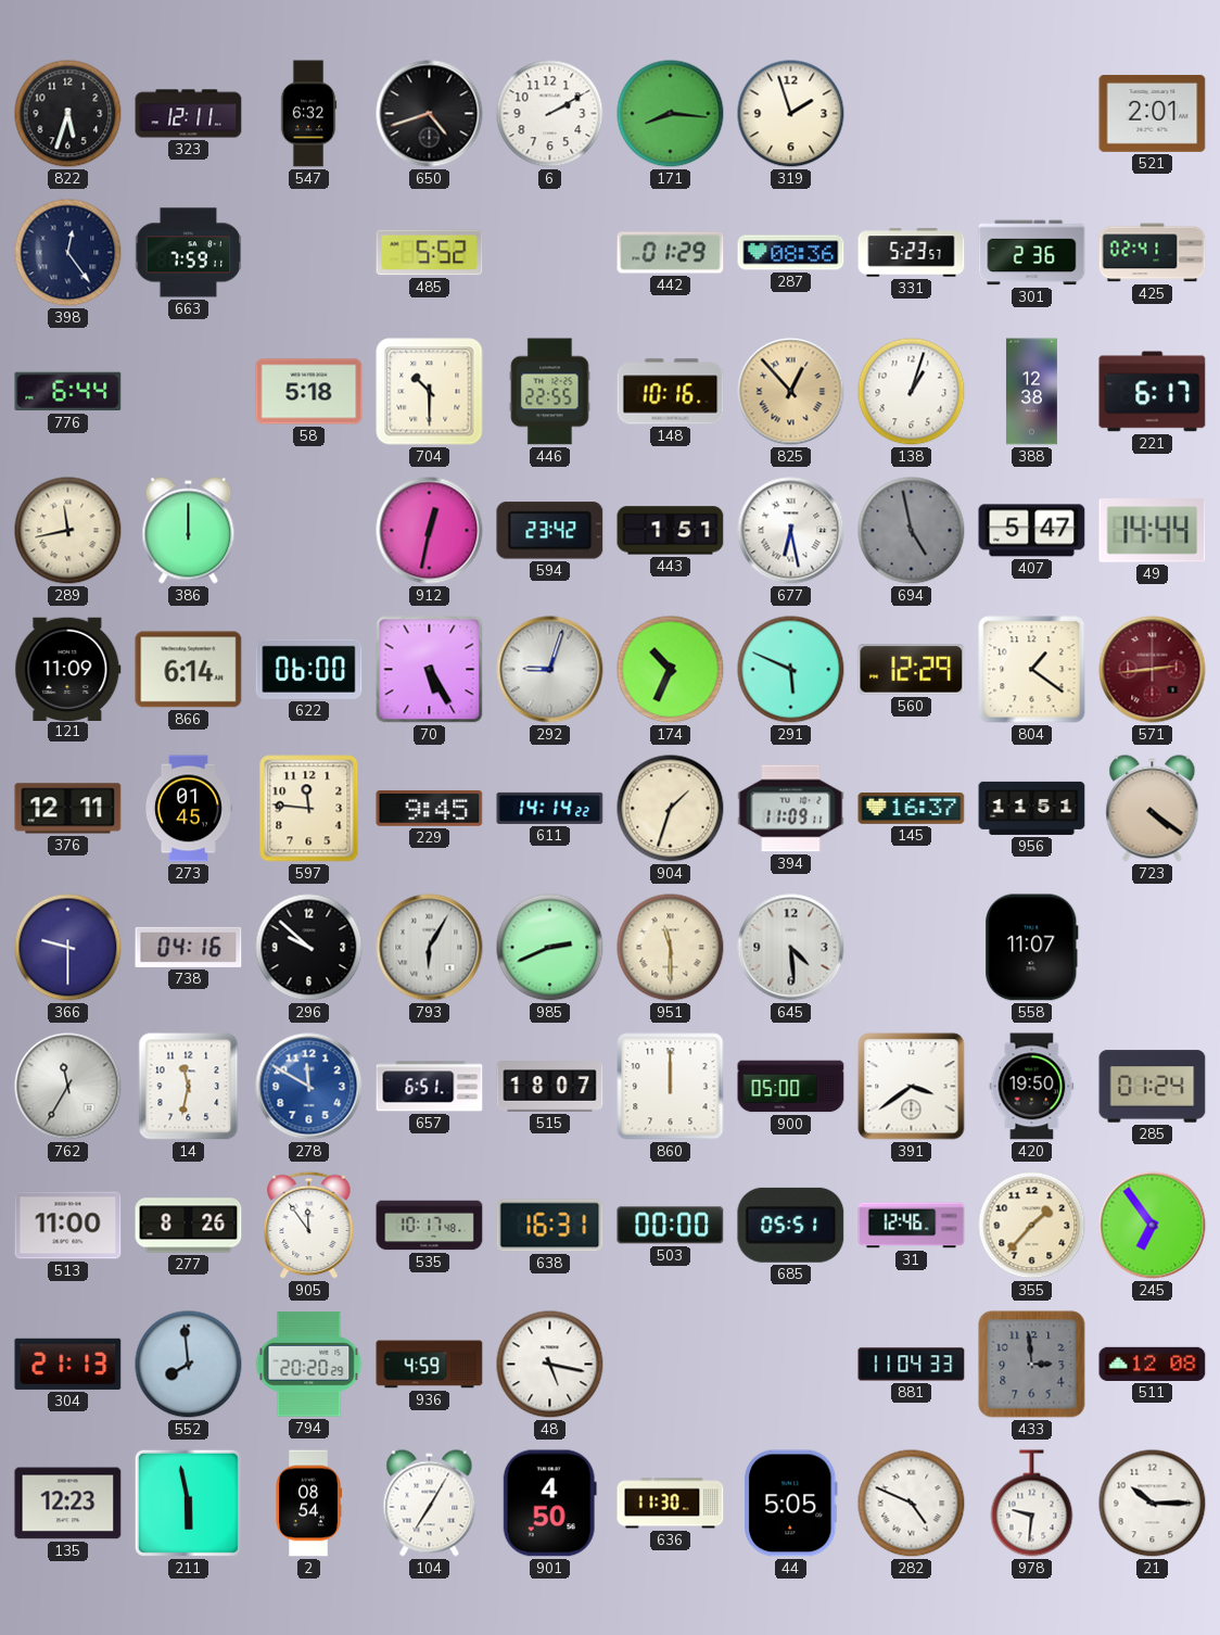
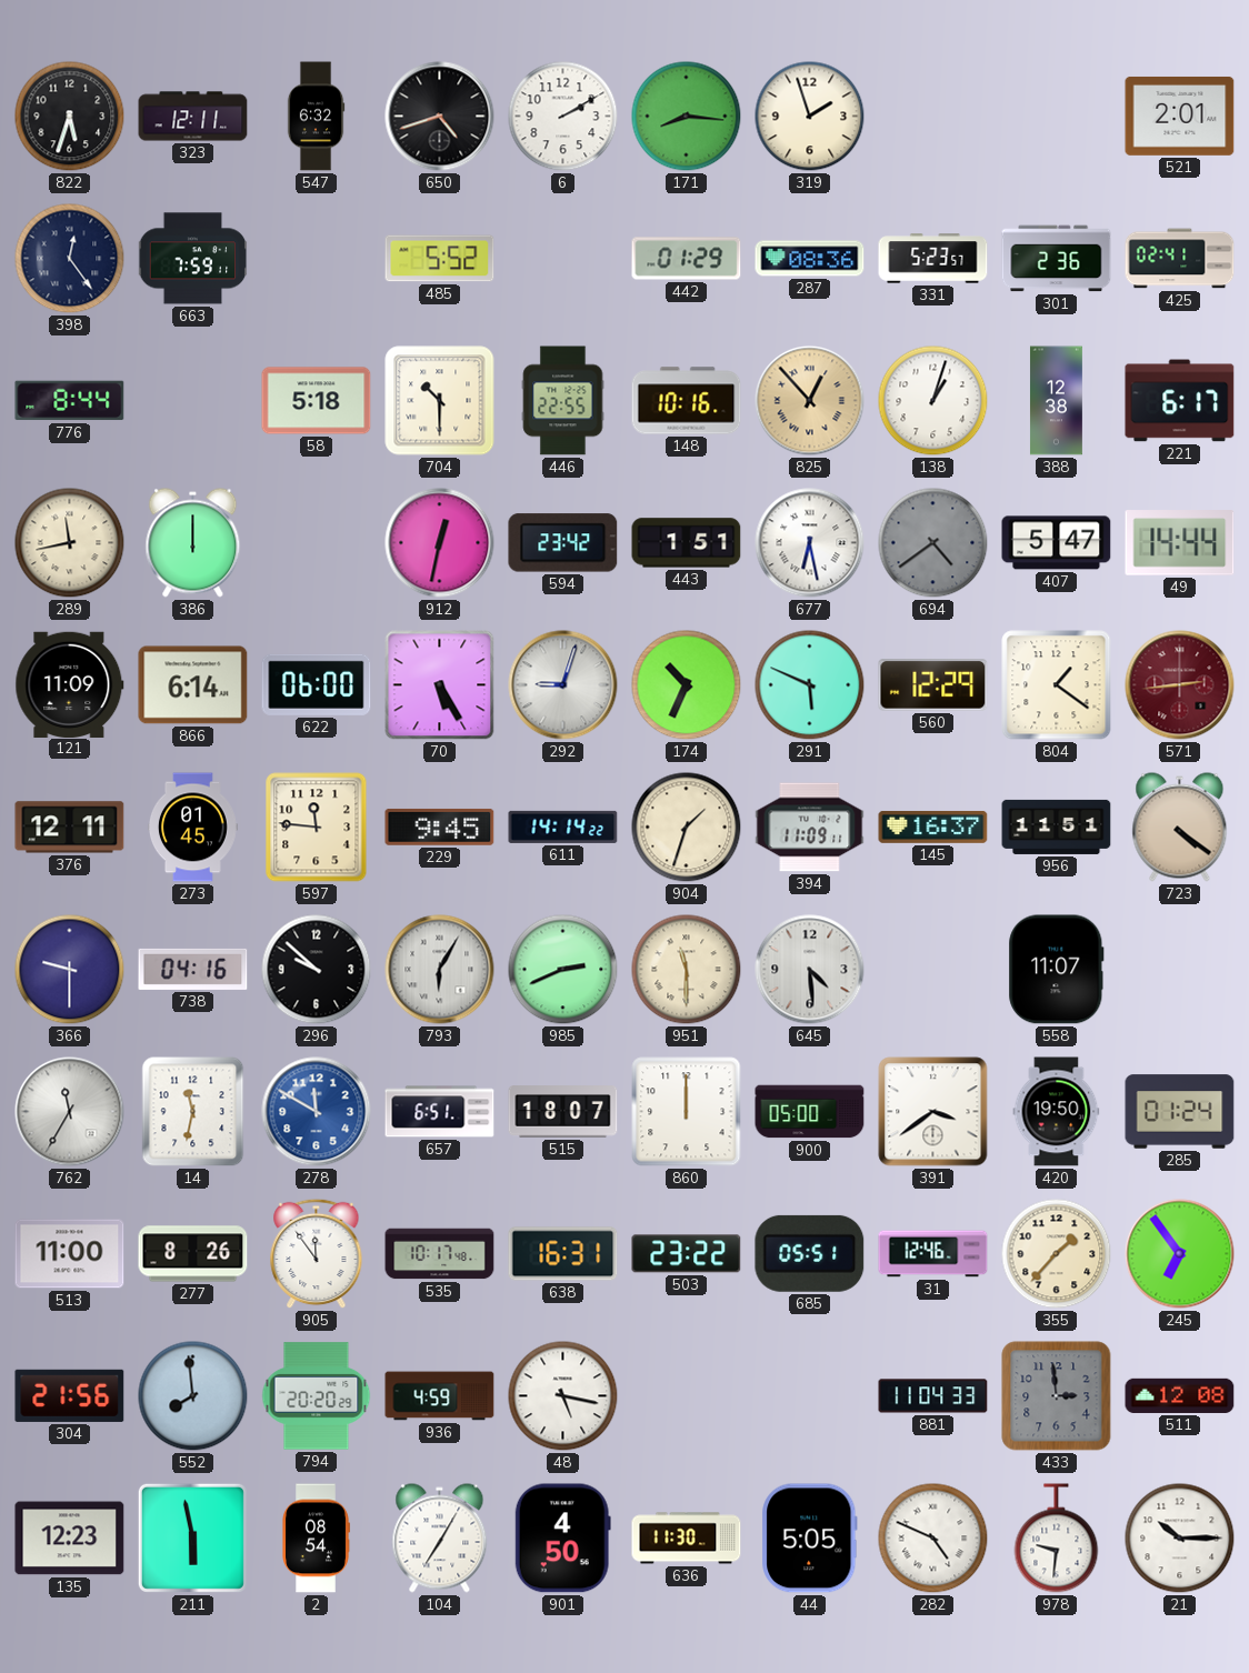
776: 6:44 -> 8:44 (70, 401)
694: 4:58 -> 4:39 (933, 543)
503: 00:00 -> 23:22 (687, 1254)
304: 21:13 -> 21:56 (70, 1395)
